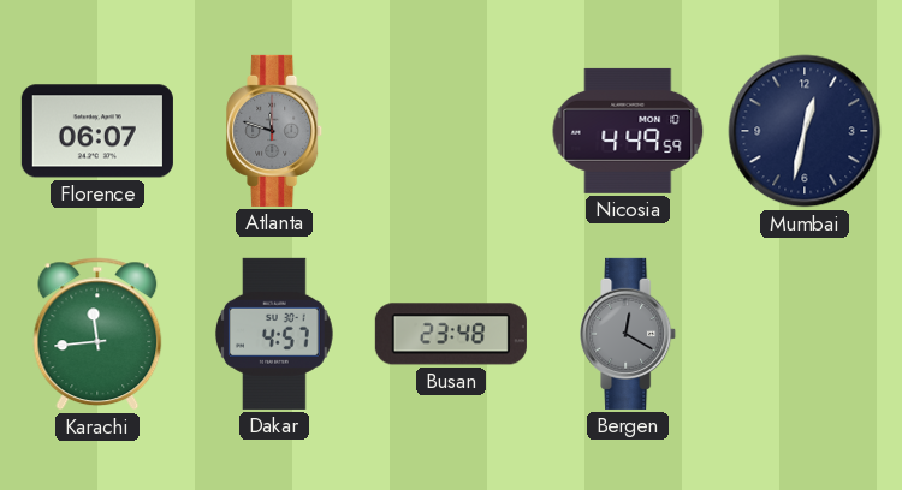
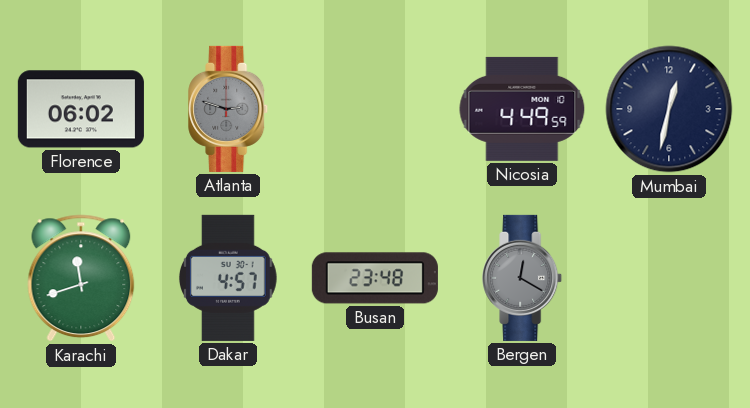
Florence: 06:07 -> 06:02 (81, 109)
Atlanta: 11:48 -> 2:48 (229, 109)
Karachi: 11:44 -> 11:42 (81, 278)
